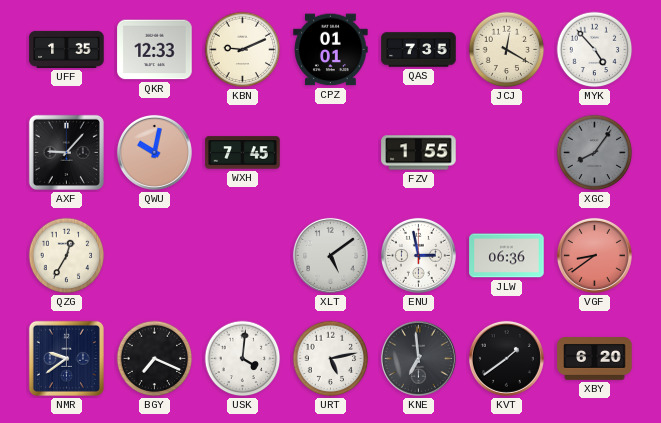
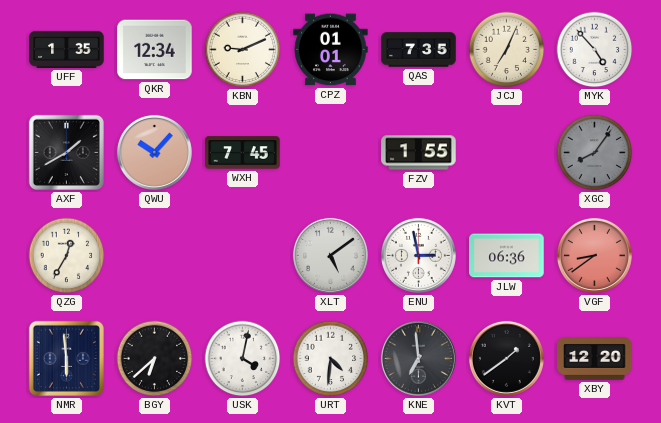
QKR: 12:33 -> 12:34 (155, 50)
JCJ: 12:20 -> 7:04 (507, 50)
AXF: 9:07 -> 1:40 (66, 152)
QWU: 10:02 -> 10:07 (154, 152)
NMR: 9:39 -> 5:59 (66, 358)
BGY: 7:19 -> 6:38 (155, 359)
USK: 4:01 -> 4:02 (243, 359)
URT: 5:13 -> 4:31 (331, 359)
XBY: 6:20 -> 12:20 (595, 359)
